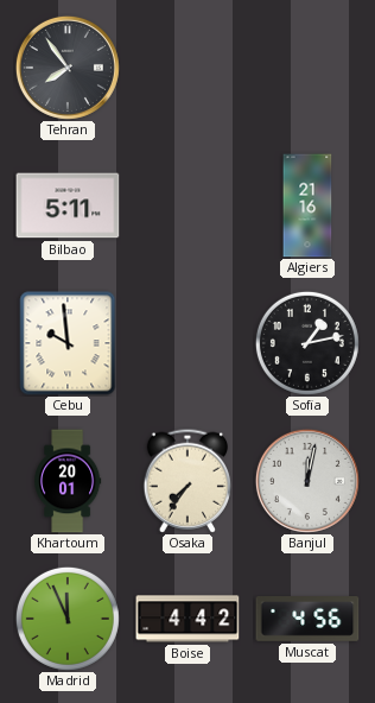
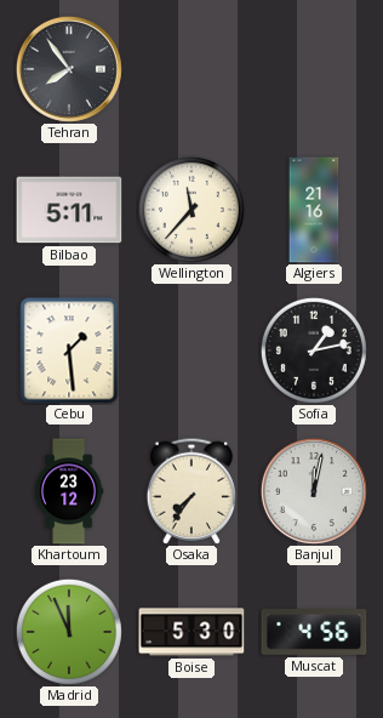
Wellington: none -> 11:37 (191, 210)
Cebu: 9:59 -> 1:29 (69, 351)
Khartoum: 20:01 -> 23:12 (69, 491)
Boise: 4:42 -> 5:30 (191, 632)
